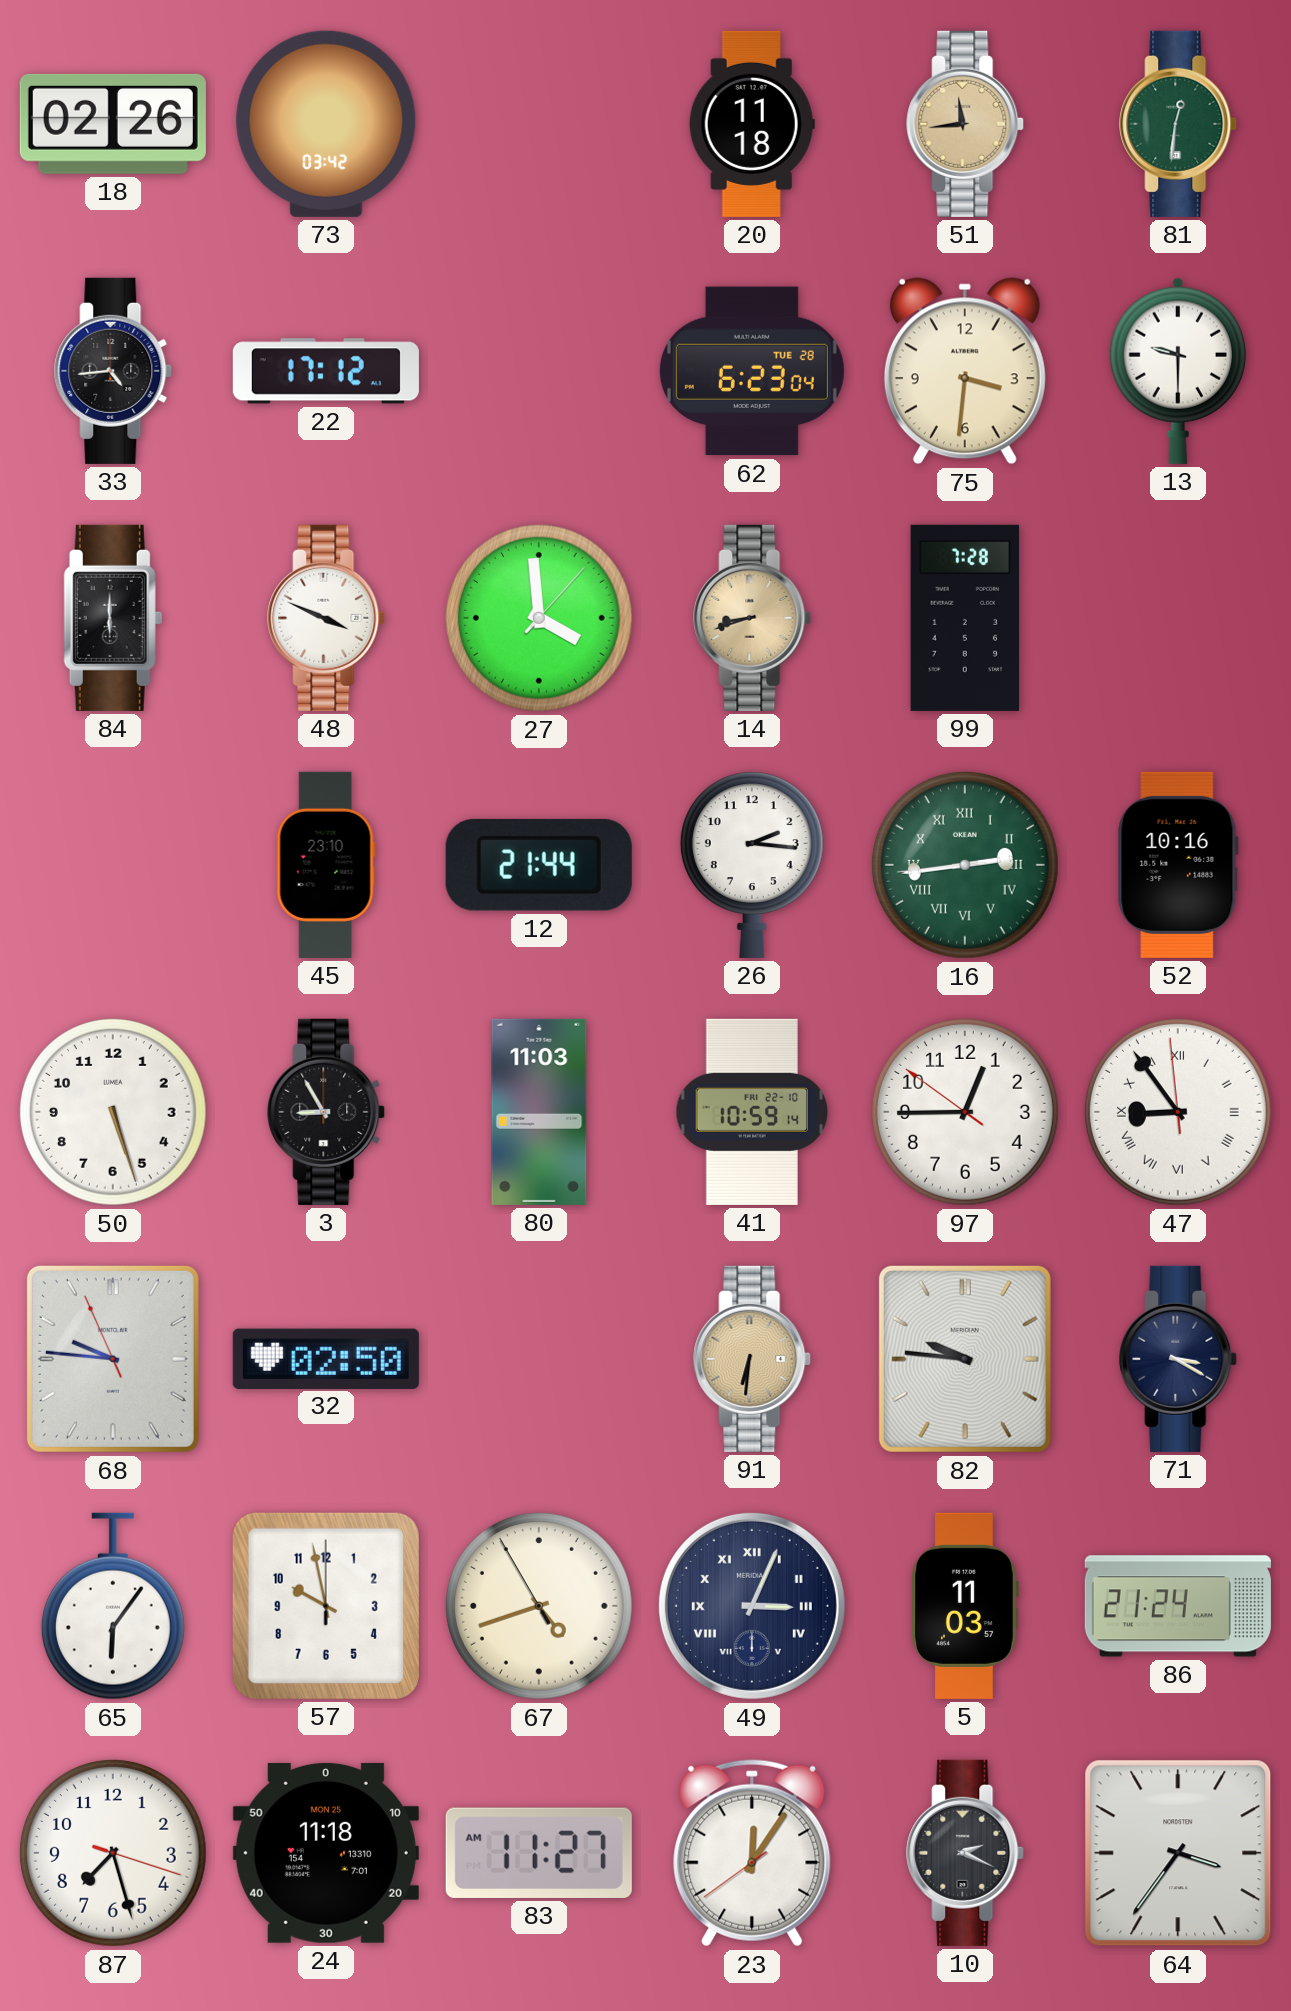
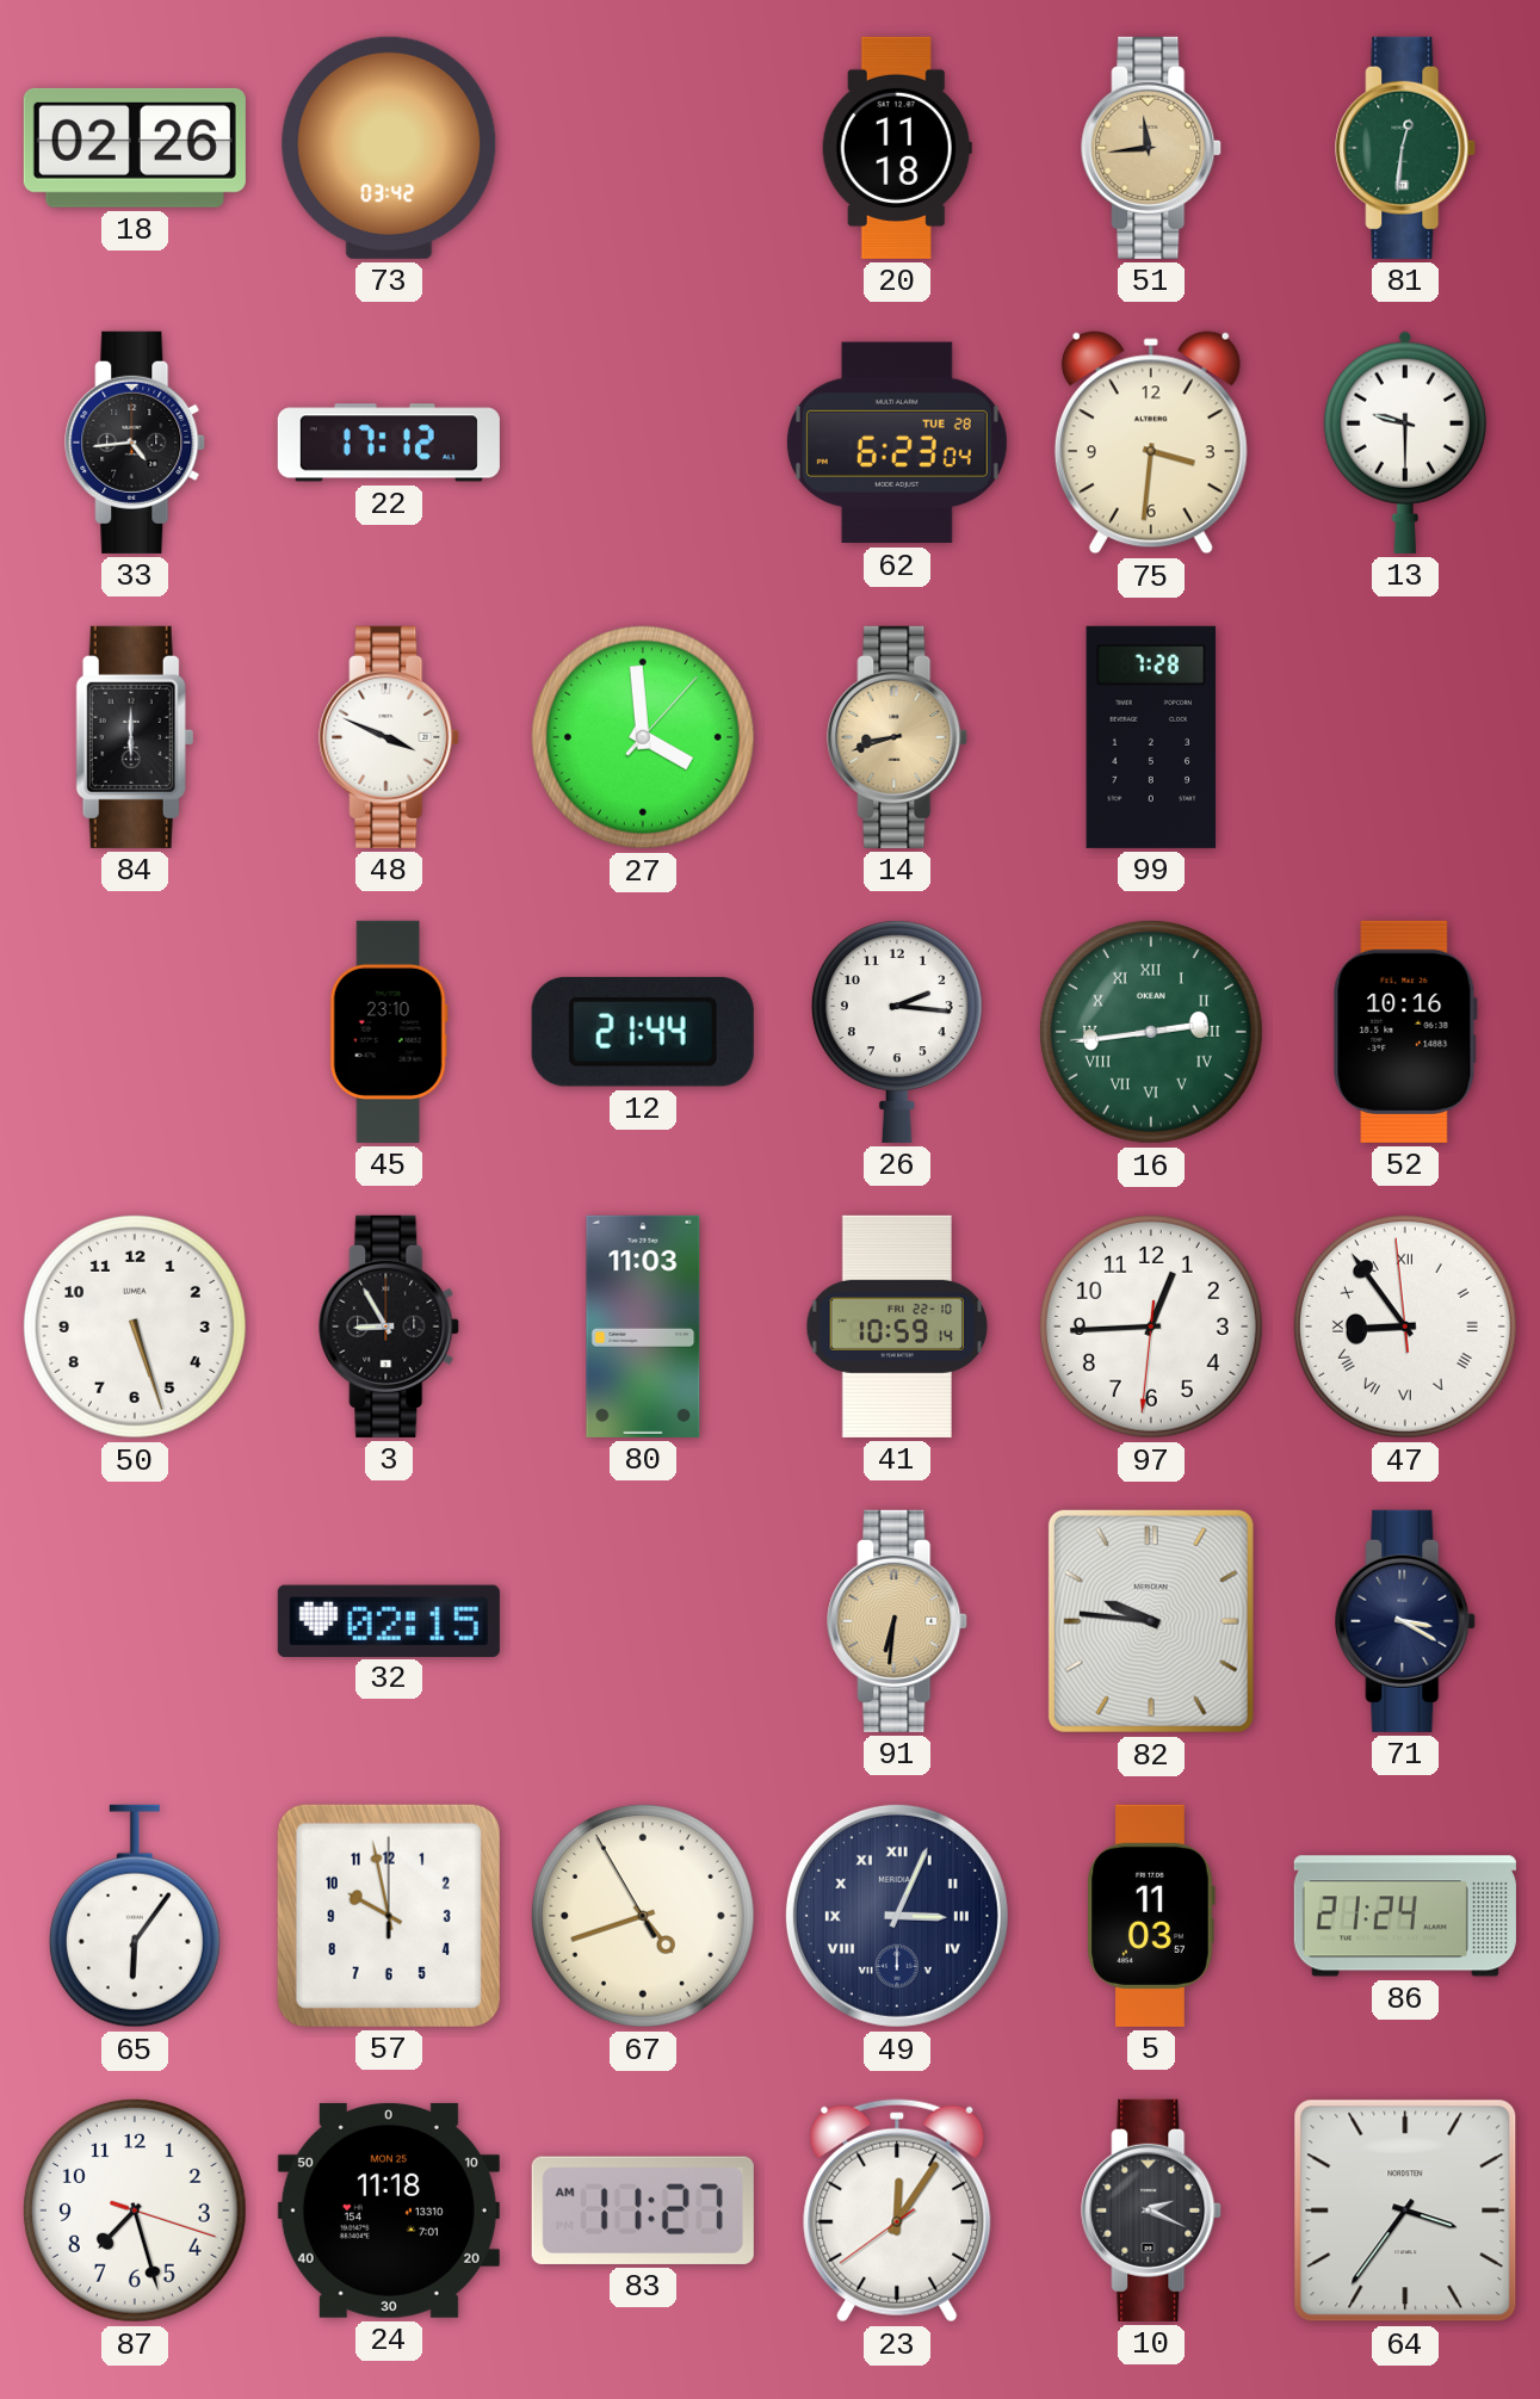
97: 12:44:51 -> 12:44:31 (1151, 1327)
68: 9:45 -> none (113, 1359)
32: 02:50 -> 02:15 (389, 1620)
